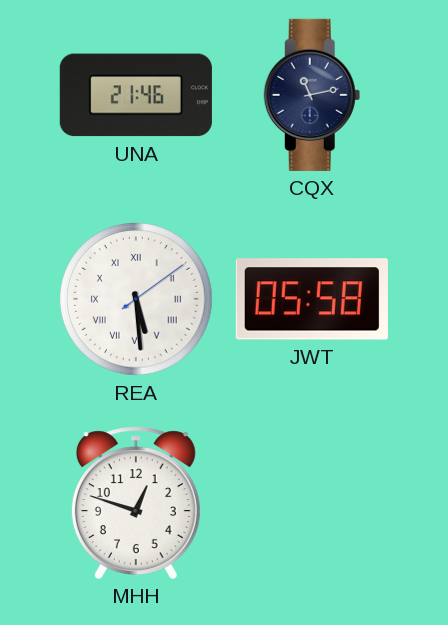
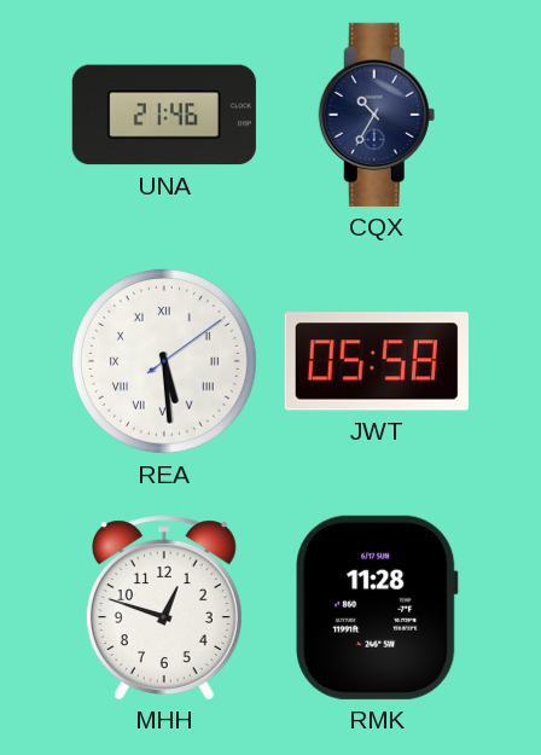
CQX: 11:13 -> 10:35 (377, 115)
RMK: none -> 11:28 (377, 608)
